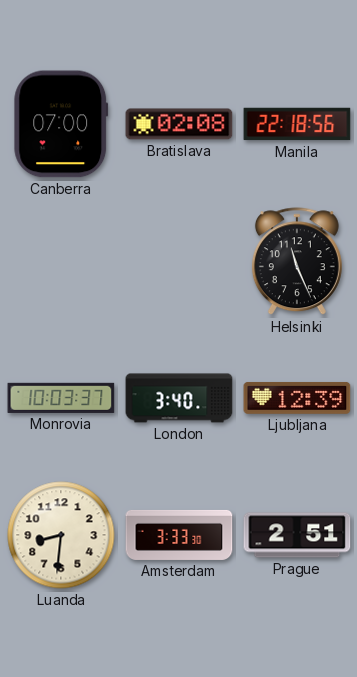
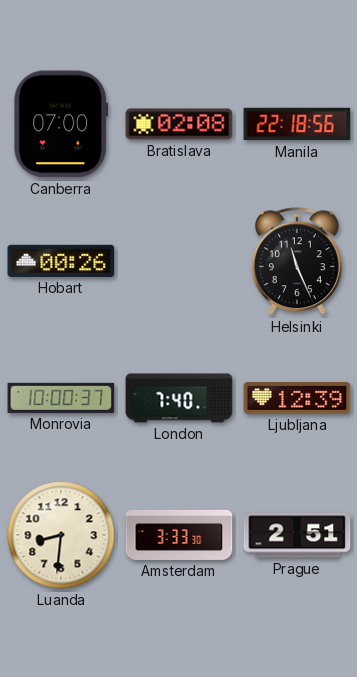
Hobart: none -> 00:26 (61, 261)
Monrovia: 10:03 -> 10:00 (61, 398)
London: 3:40 -> 7:40 (179, 398)
